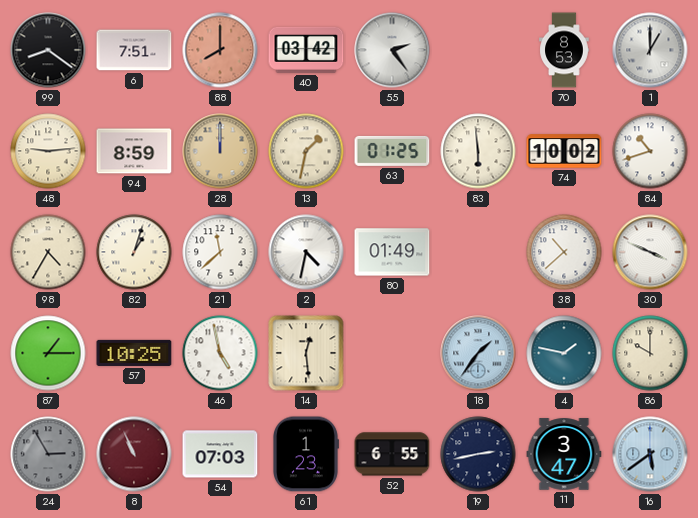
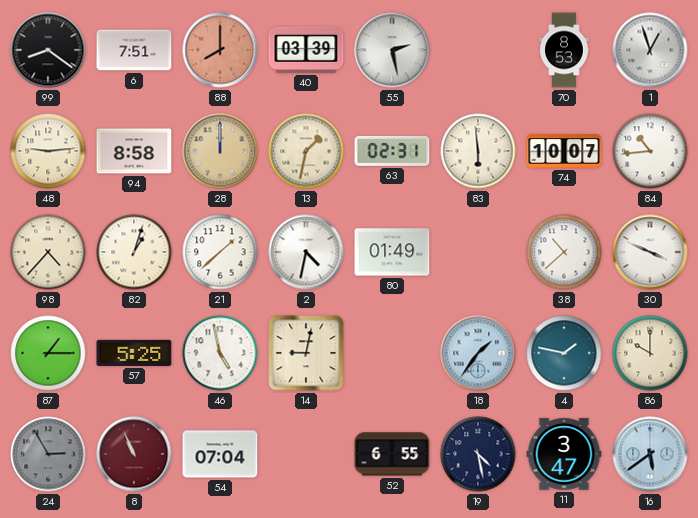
40: 03:42 -> 03:39 (306, 50)
55: 2:24 -> 2:28 (392, 50)
1: 1:00 -> 12:57 (650, 50)
94: 8:59 -> 8:58 (134, 151)
63: 01:25 -> 02:31 (392, 151)
74: 10:02 -> 10:07 (564, 151)
84: 10:42 -> 10:44 (650, 151)
98: 4:35 -> 4:37 (48, 252)
21: 11:38 -> 1:38 (220, 252)
57: 10:25 -> 5:25 (134, 353)
14: 12:29 -> 9:02 (306, 353)
54: 07:03 -> 07:04 (220, 454)
61: 1:23 -> none (306, 454)
19: 2:43 -> 4:28 (478, 454)
